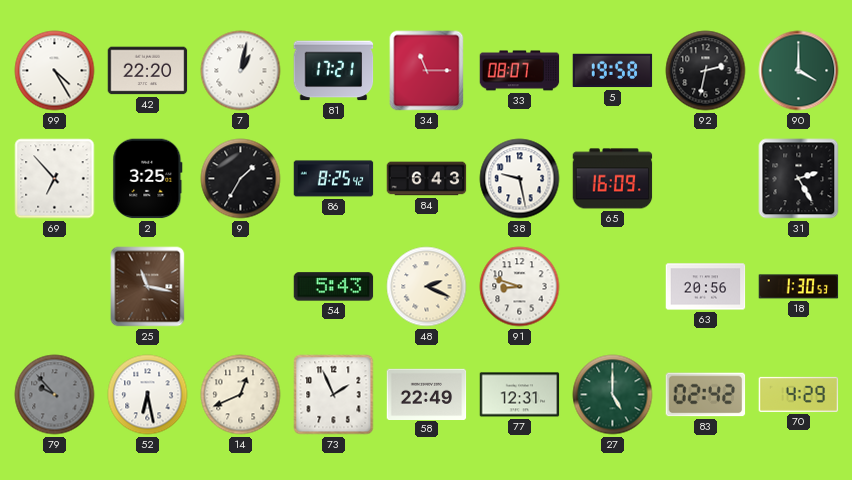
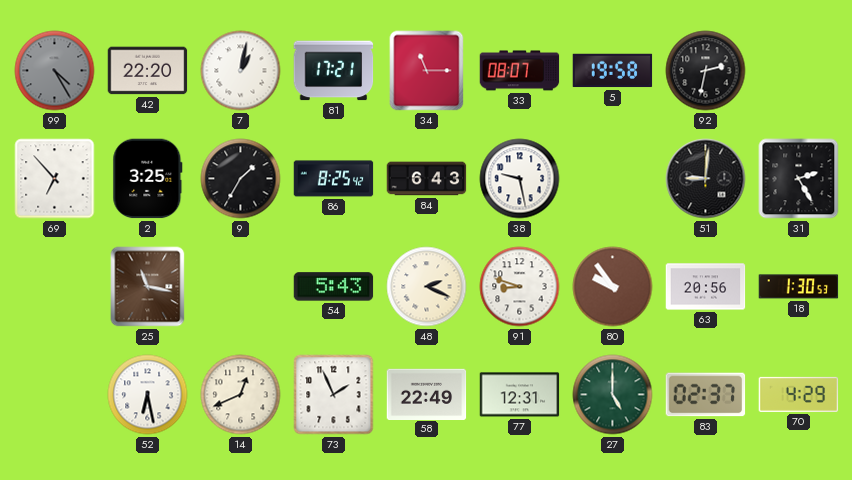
99 dial: white -> grey (55, 71)
90: 4:00 -> none (799, 71)
65: 16:09 -> none (613, 179)
51: none -> 9:01 (706, 179)
80: none -> 9:54 (613, 287)
79: 9:53 -> none (55, 395)
83: 02:42 -> 02:37 (706, 395)
